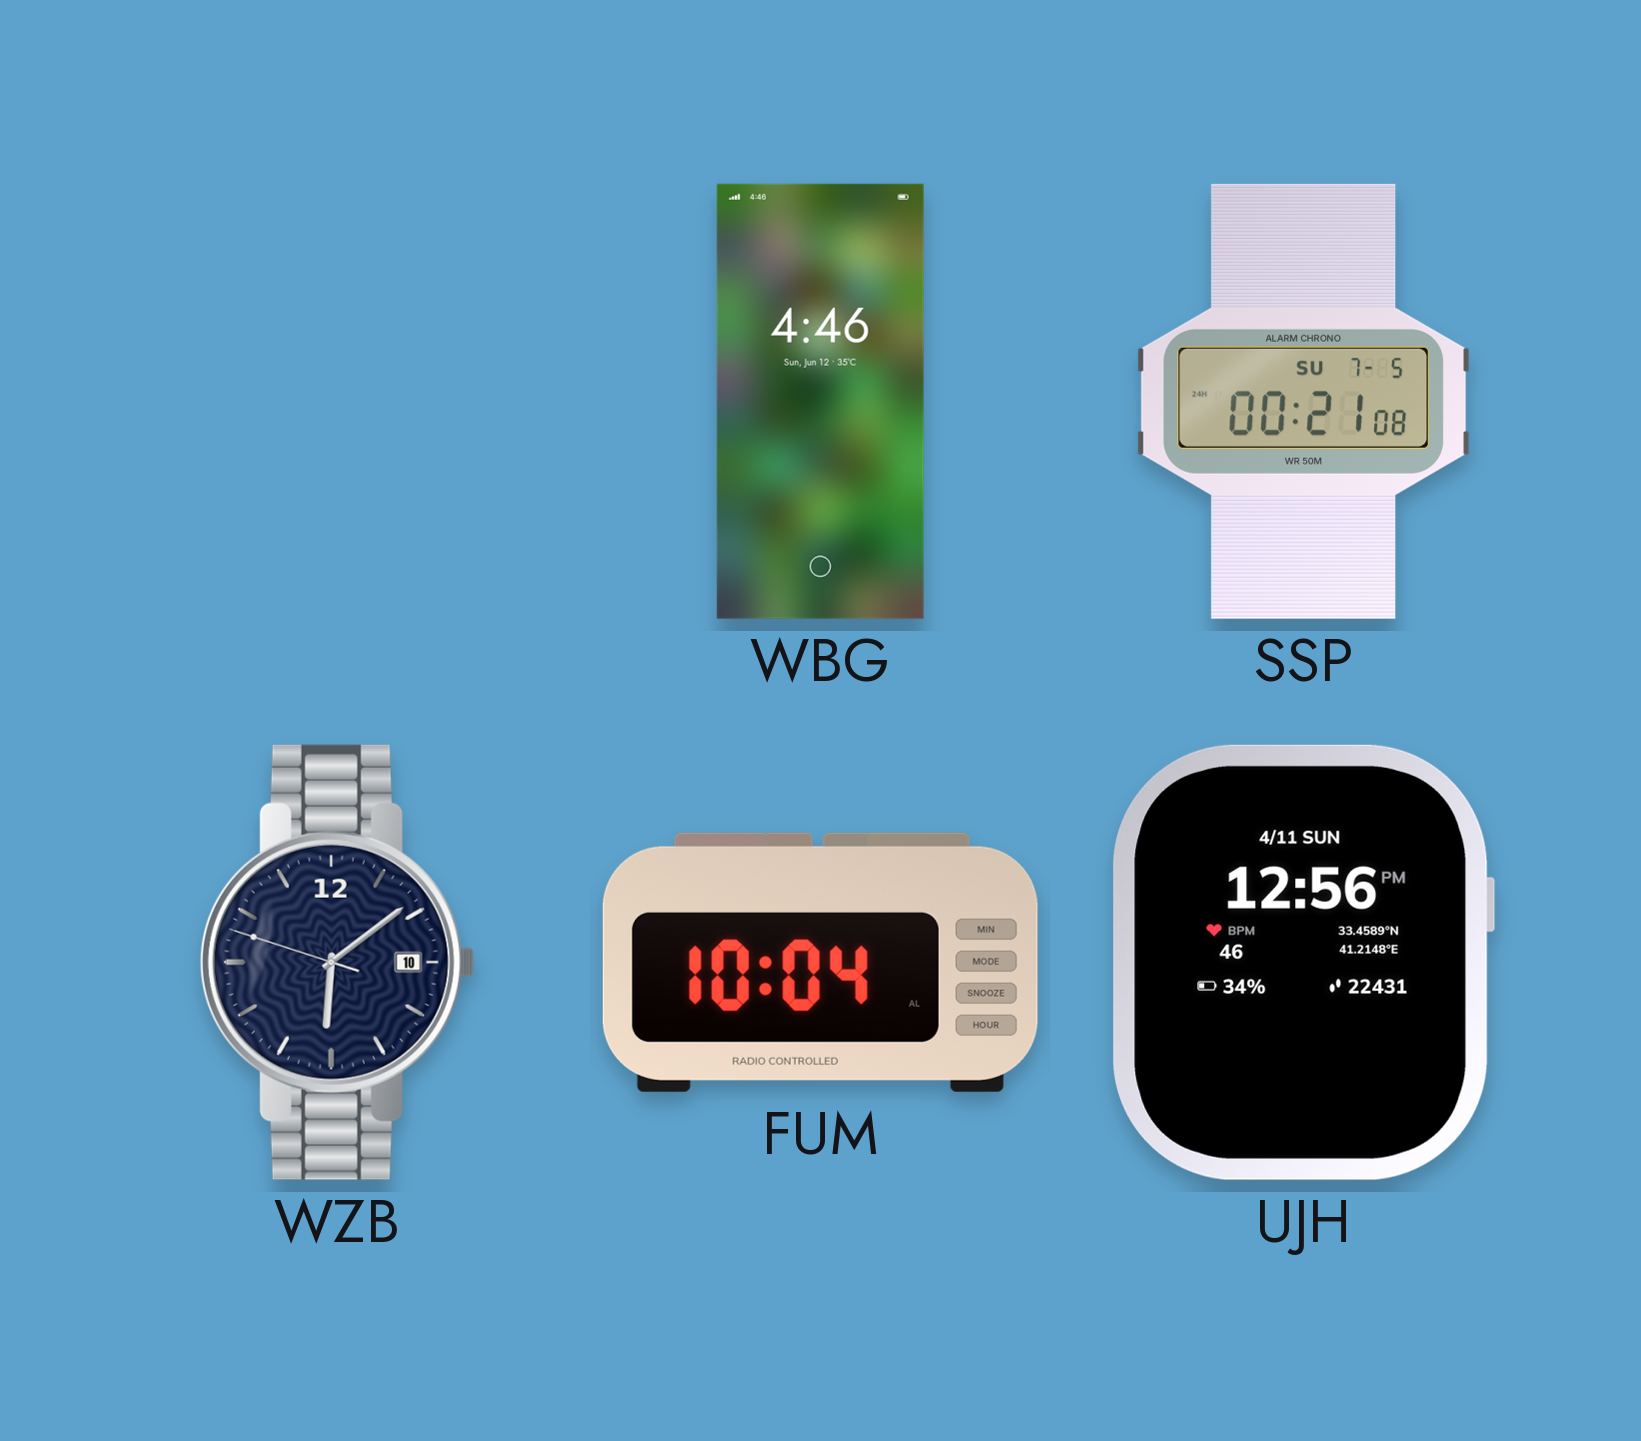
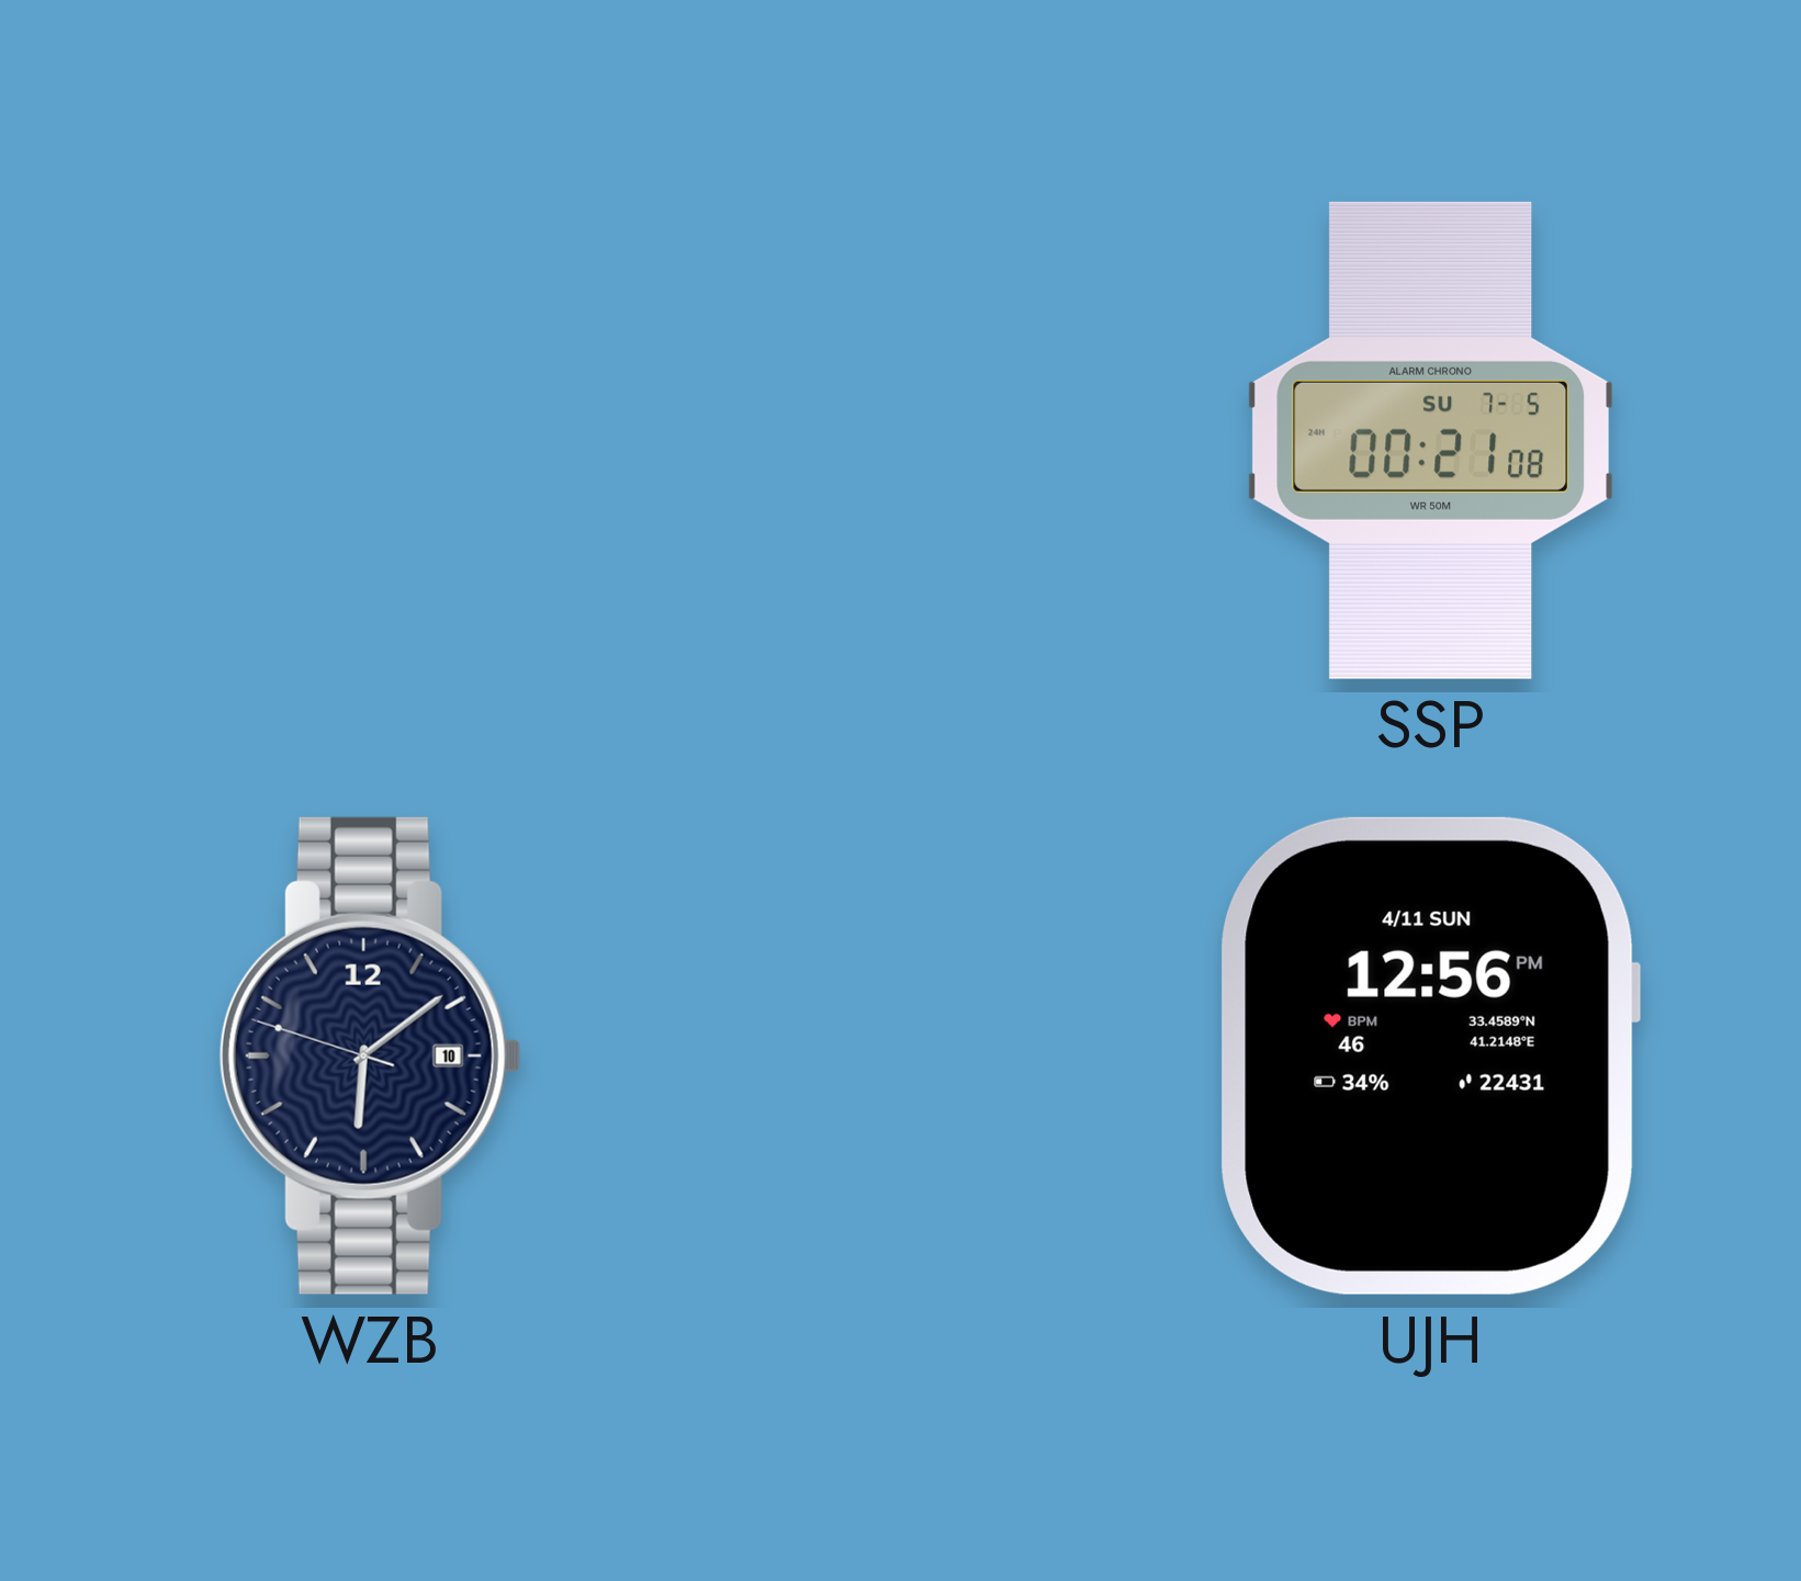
WBG: 4:46 -> none (820, 401)
FUM: 10:04 -> none (820, 962)
